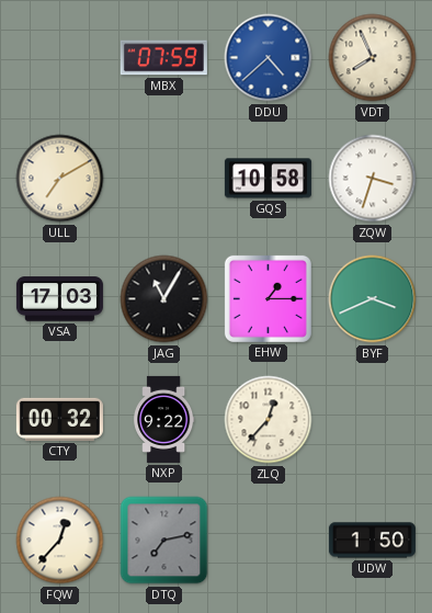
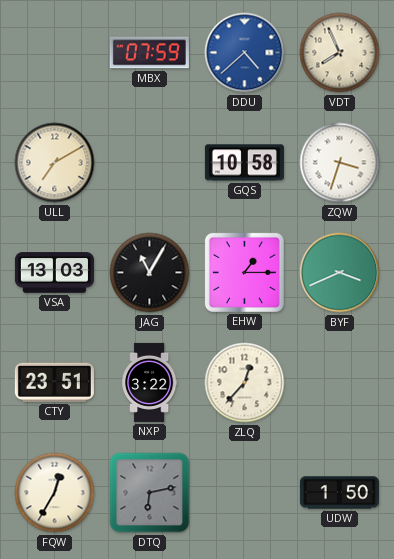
VSA: 17:03 -> 13:03 (54, 273)
CTY: 00:32 -> 23:51 (54, 382)
NXP: 9:22 -> 3:22 (150, 382)
FQW: 12:37 -> 12:35 (55, 493)
DTQ: 7:13 -> 6:13 (150, 493)
